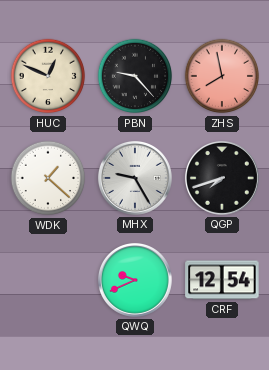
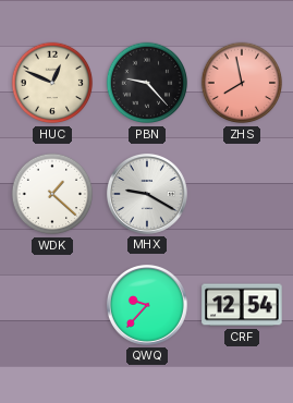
MHX: 9:25 -> 9:20 (147, 194)
QGP: 7:42 -> none (222, 178)
QWQ: 9:41 -> 9:37 (147, 305)
